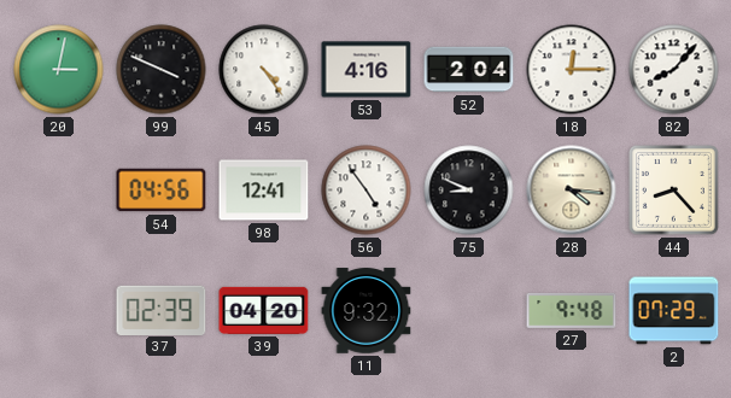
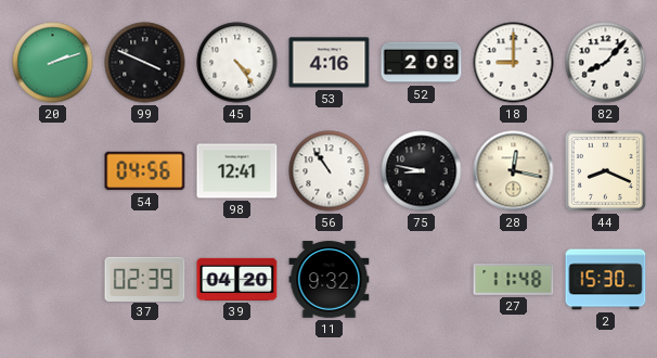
20: 3:02 -> 2:12 (53, 63)
52: 2:04 -> 2:08 (422, 63)
18: 12:15 -> 9:00 (514, 63)
56: 4:54 -> 10:54 (330, 171)
75: 8:49 -> 8:47 (422, 171)
28: 4:16 -> 12:17 (514, 171)
44: 8:23 -> 8:19 (605, 170)
27: 9:48 -> 11:48 (514, 279)
2: 07:29 -> 15:30 (606, 280)
